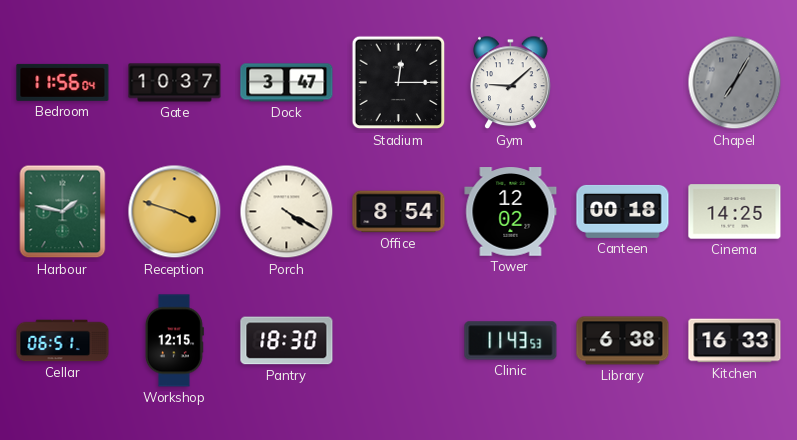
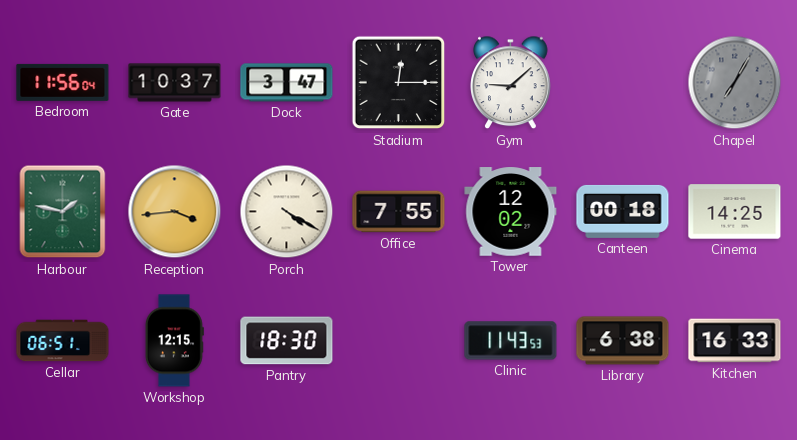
Reception: 3:48 -> 3:44 (175, 212)
Office: 8:54 -> 7:55 (399, 212)
